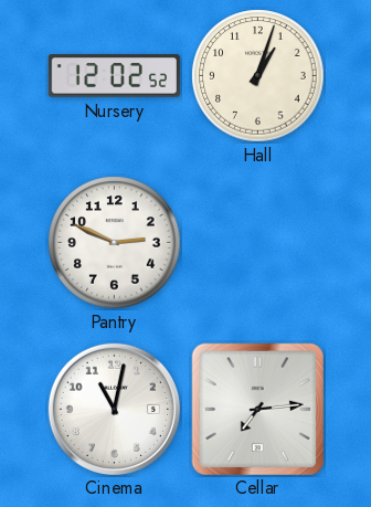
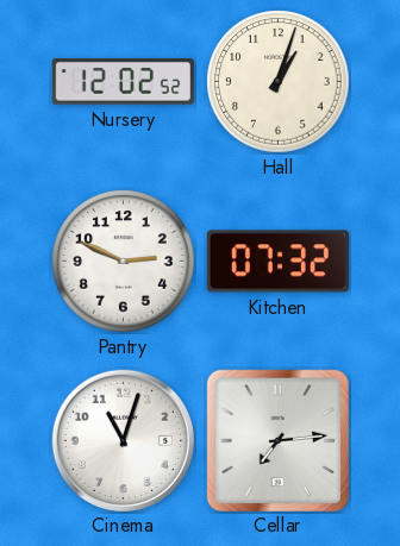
Kitchen: none -> 07:32 (277, 262)
Cinema: 11:02 -> 11:03 (123, 440)
